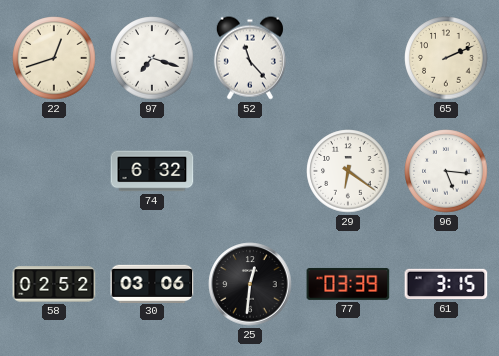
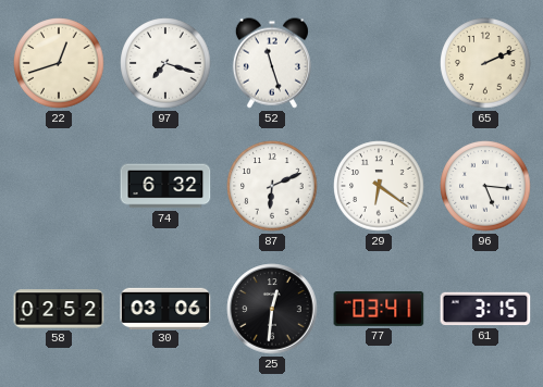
52: 11:23 -> 11:27 (272, 63)
87: none -> 6:11 (272, 186)
77: 03:39 -> 03:41 (379, 309)
